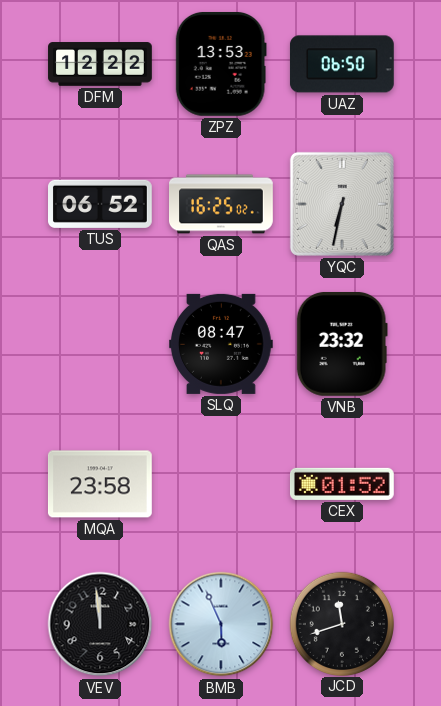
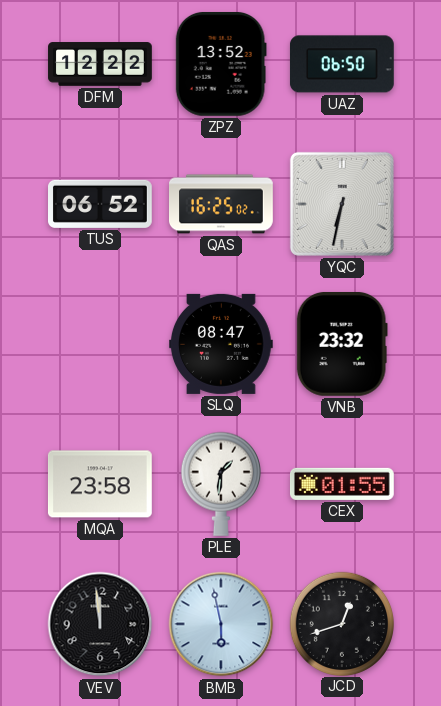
ZPZ: 13:53 -> 13:52 (221, 64)
PLE: none -> 1:31 (221, 484)
CEX: 01:52 -> 01:55 (343, 484)
BMB: 5:56 -> 5:58 (221, 624)
JCD: 11:42 -> 12:42 (341, 623)
